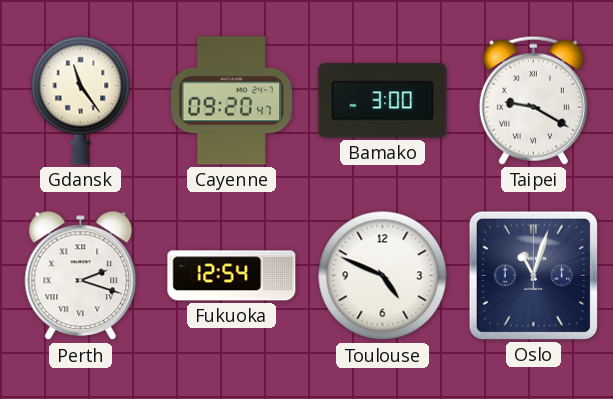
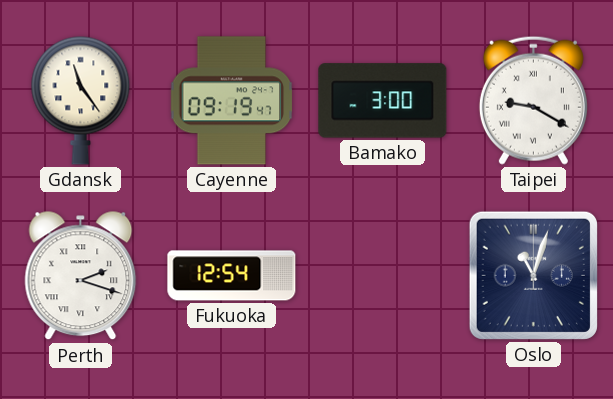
Cayenne: 09:20 -> 09:19 (232, 101)
Toulouse: 4:49 -> none (383, 276)
